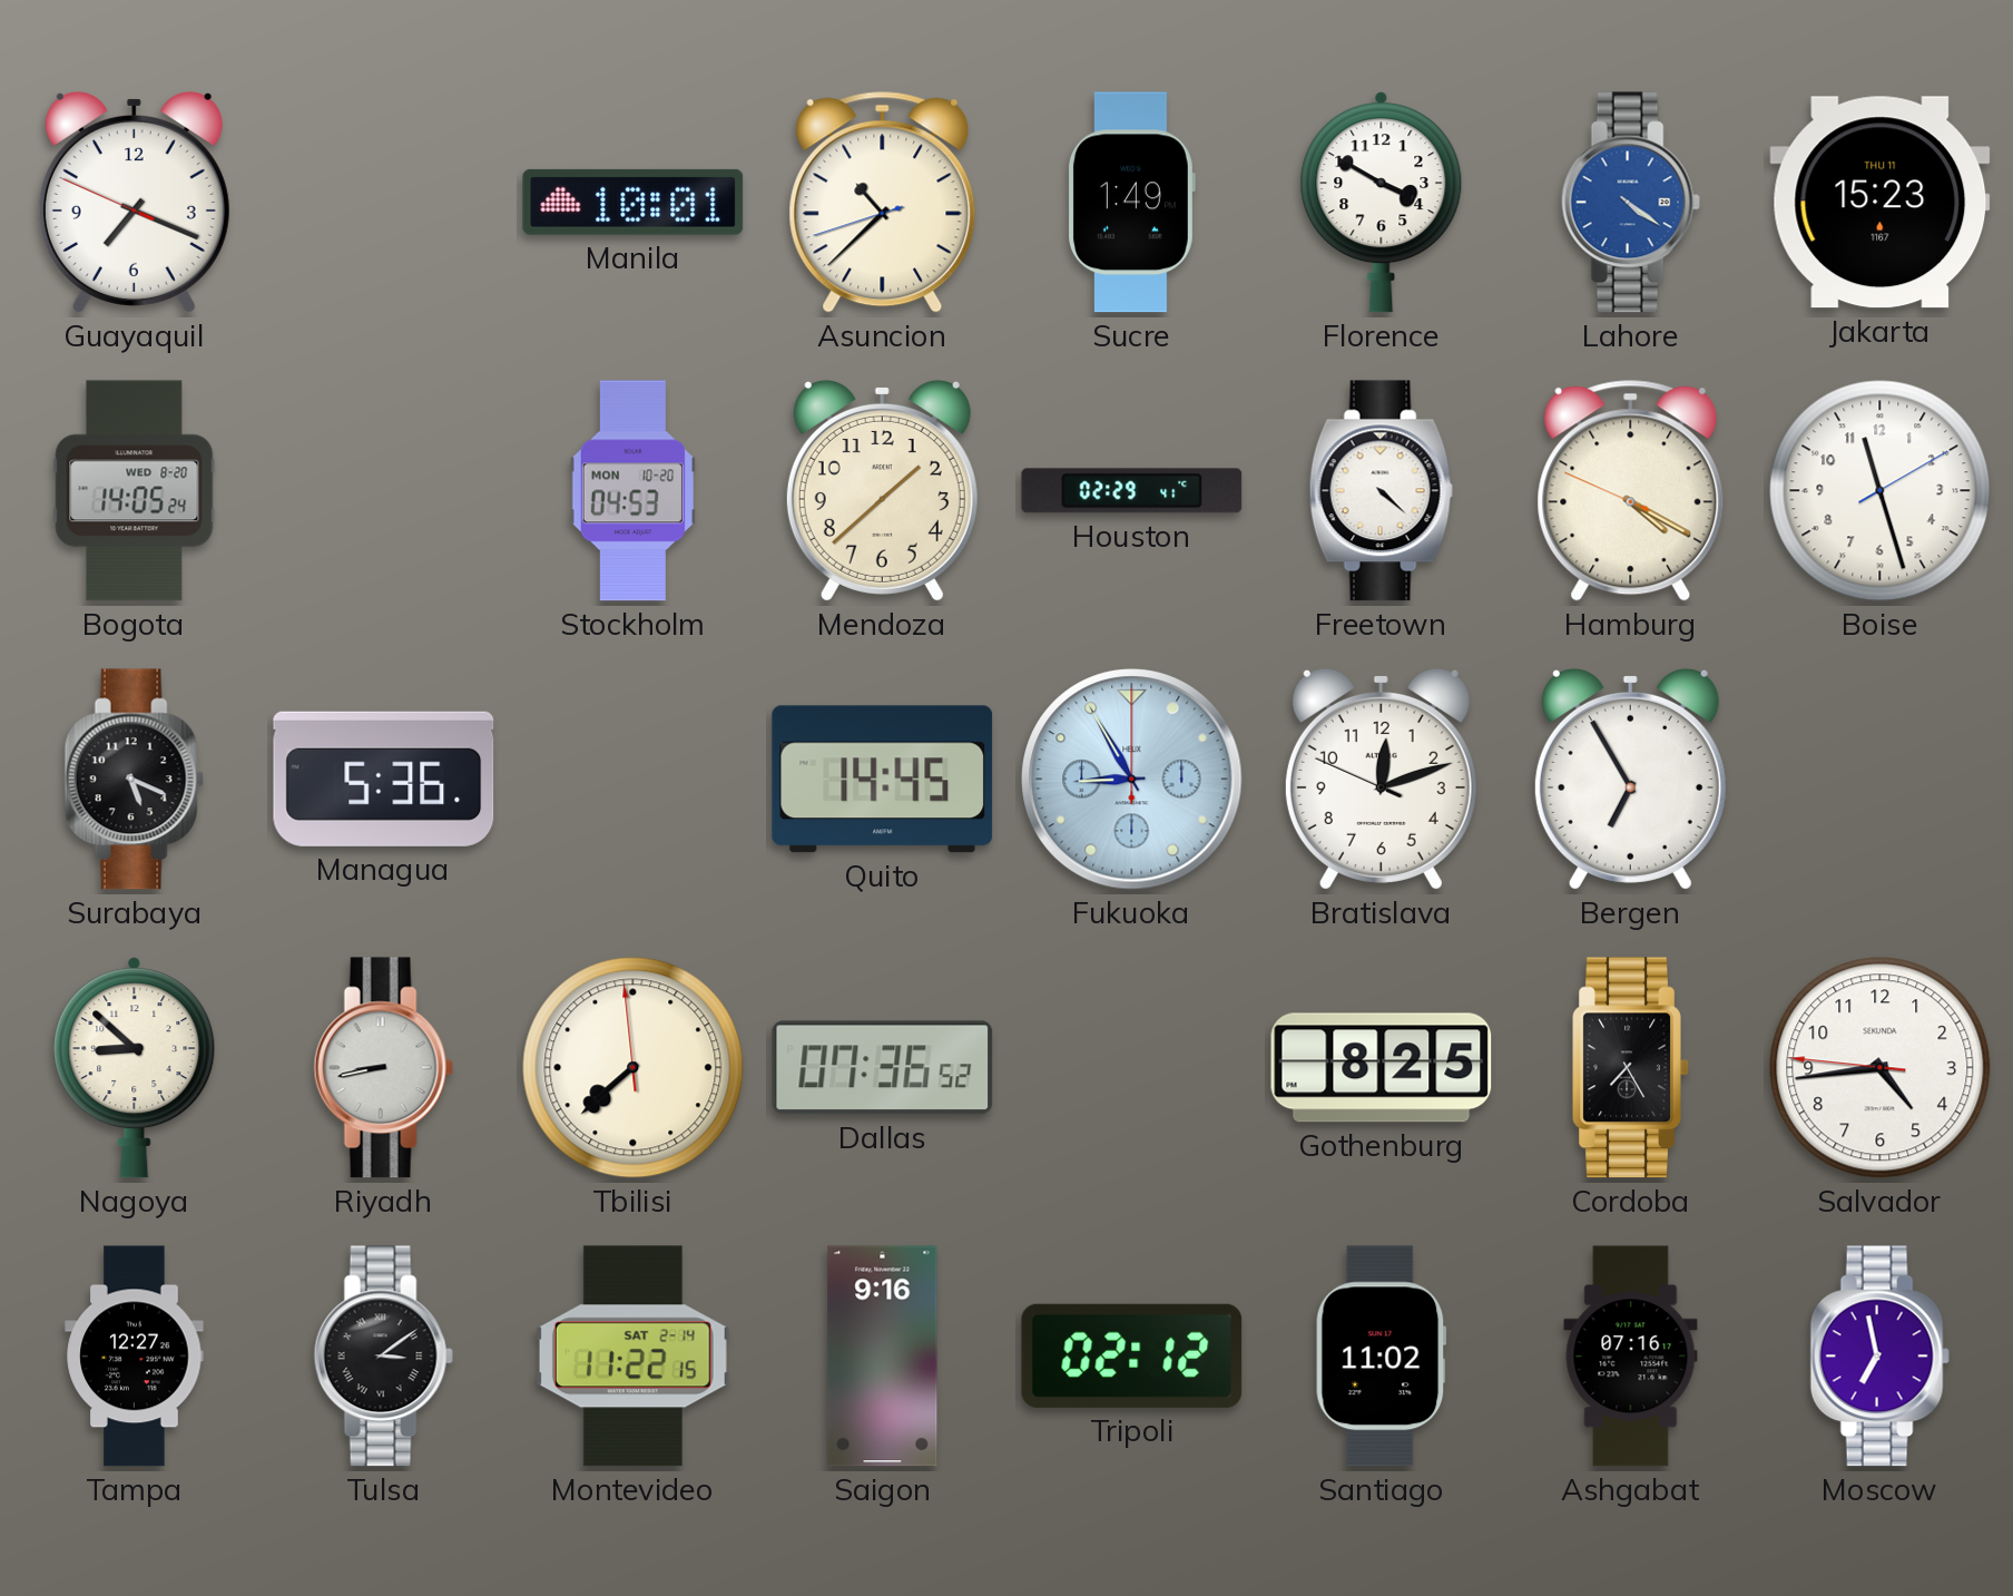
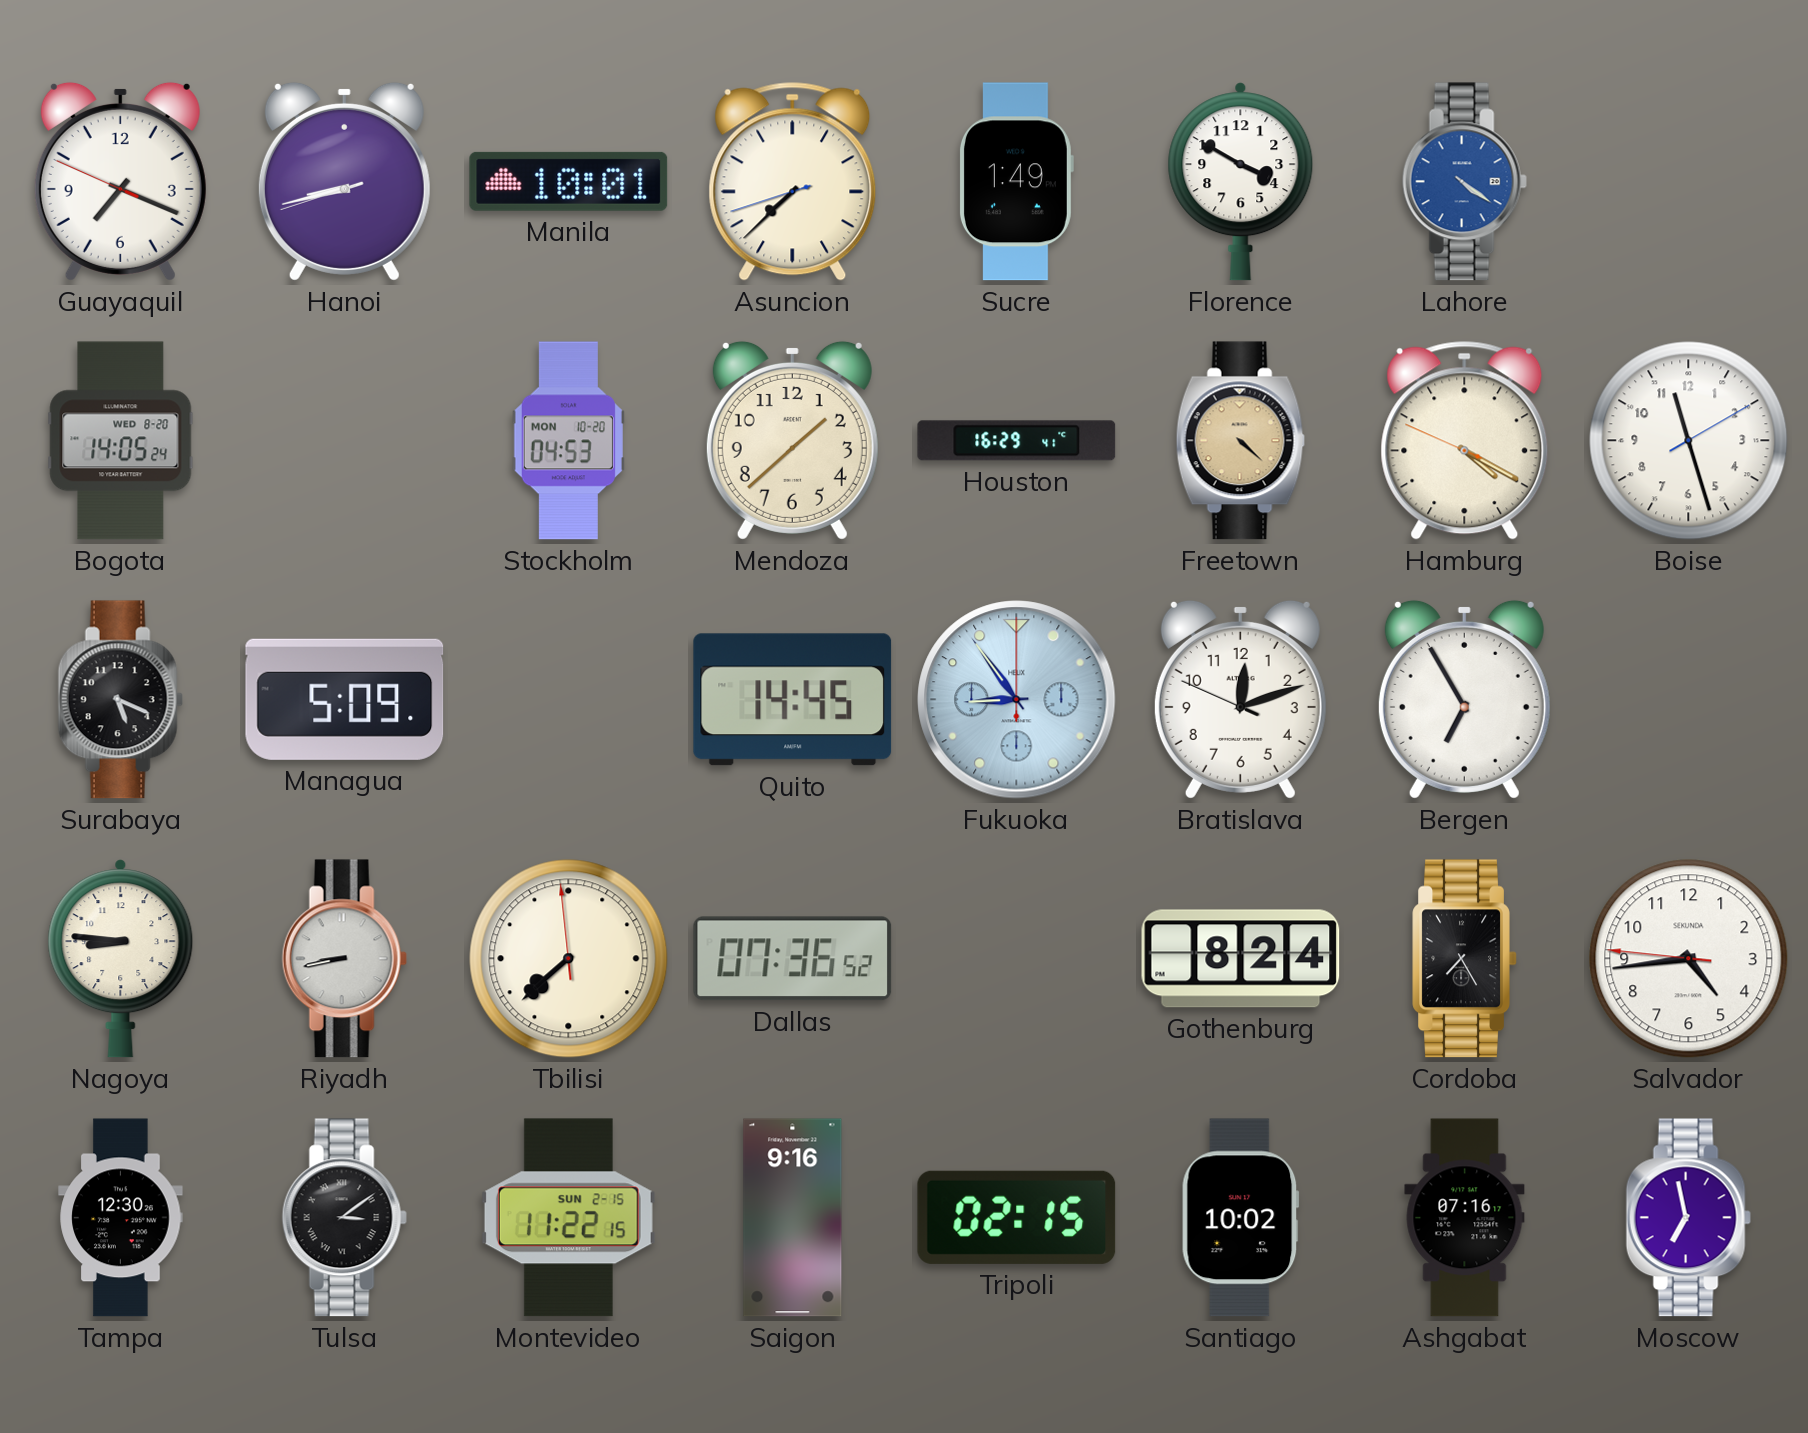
Hanoi: none -> 8:42 (344, 181)
Asuncion: 10:37 -> 7:37 (793, 181)
Jakarta: 15:23 -> none (1881, 203)
Houston: 02:29 -> 16:29 (1017, 441)
Freetown dial: white -> champagne (1240, 441)
Managua: 5:36 -> 5:09 (345, 699)
Fukuoka: 8:55 -> 8:54 (1017, 700)
Nagoya: 8:52 -> 8:46 (121, 959)
Gothenburg: 8:25 -> 8:24 (1241, 959)
Tampa: 12:27 -> 12:30 (121, 1218)
Montevideo date: SAT 2-14 -> SUN 2-15 (568, 1218)
Tripoli: 02:12 -> 02:15 (1017, 1217)
Santiago: 11:02 -> 10:02 (1240, 1218)
